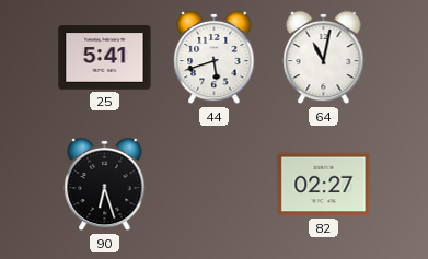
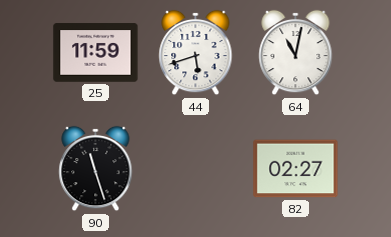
25: 5:41 -> 11:59 (96, 53)
90: 6:27 -> 11:27 (96, 169)
